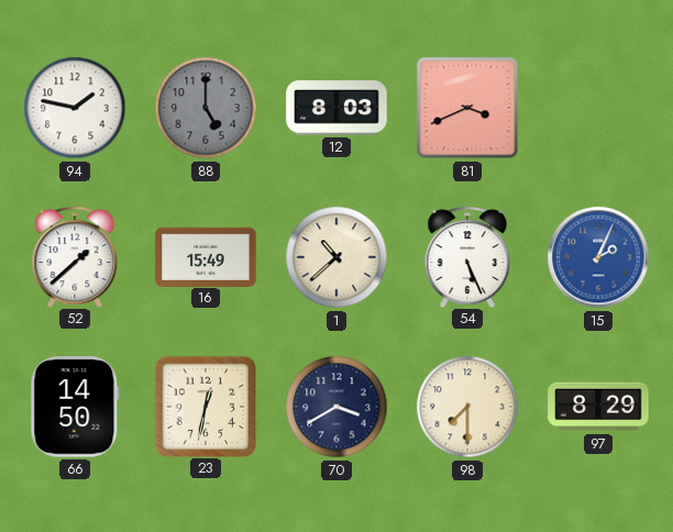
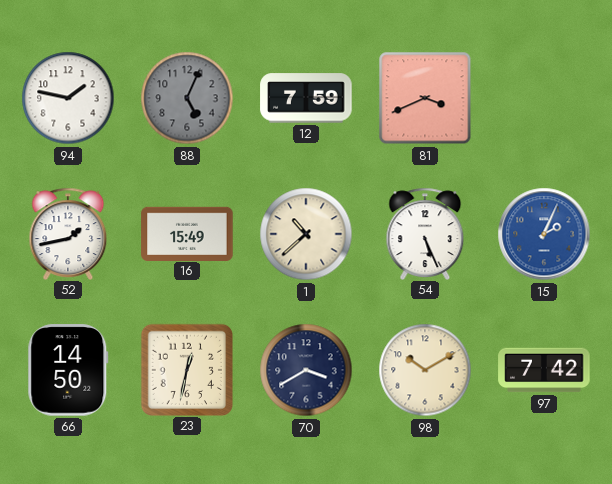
88: 5:00 -> 5:04 (187, 98)
12: 8:03 -> 7:59 (306, 98)
52: 1:38 -> 1:43 (68, 233)
98: 7:30 -> 10:10 (425, 370)
97: 8:29 -> 7:42 (544, 370)
